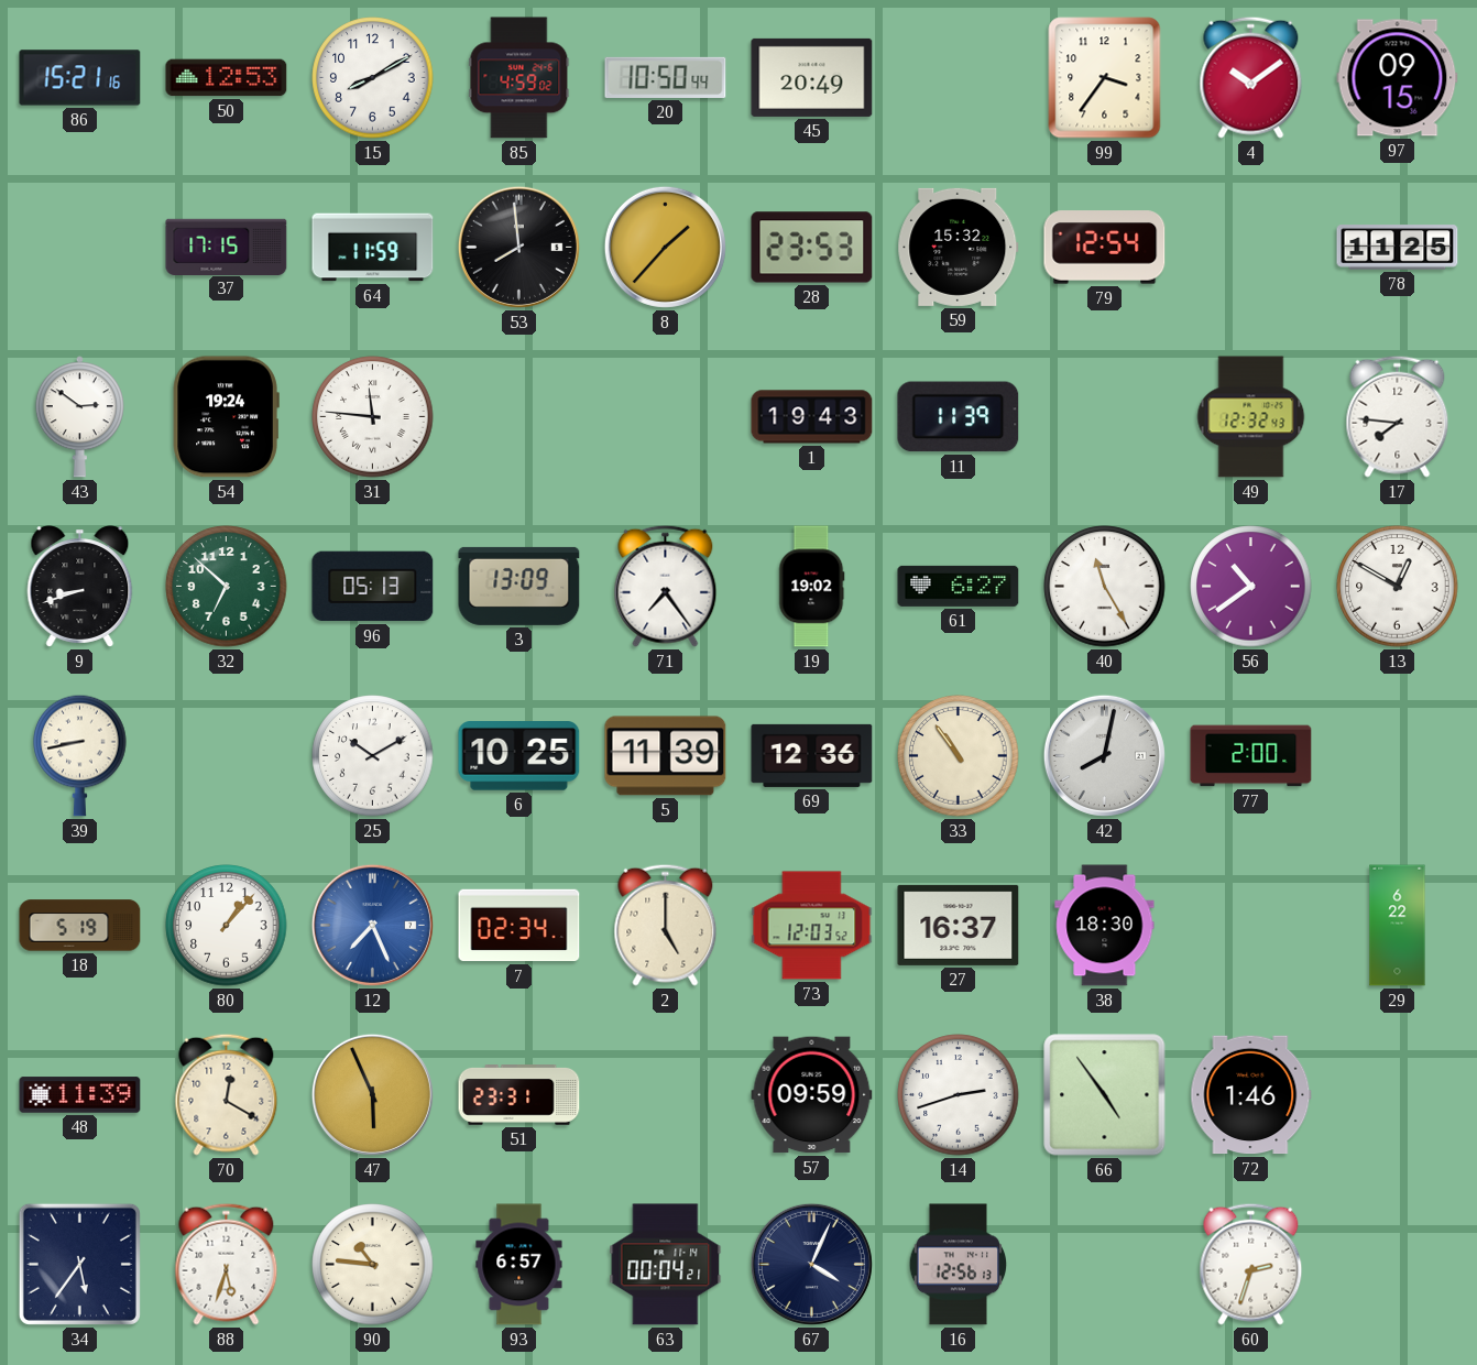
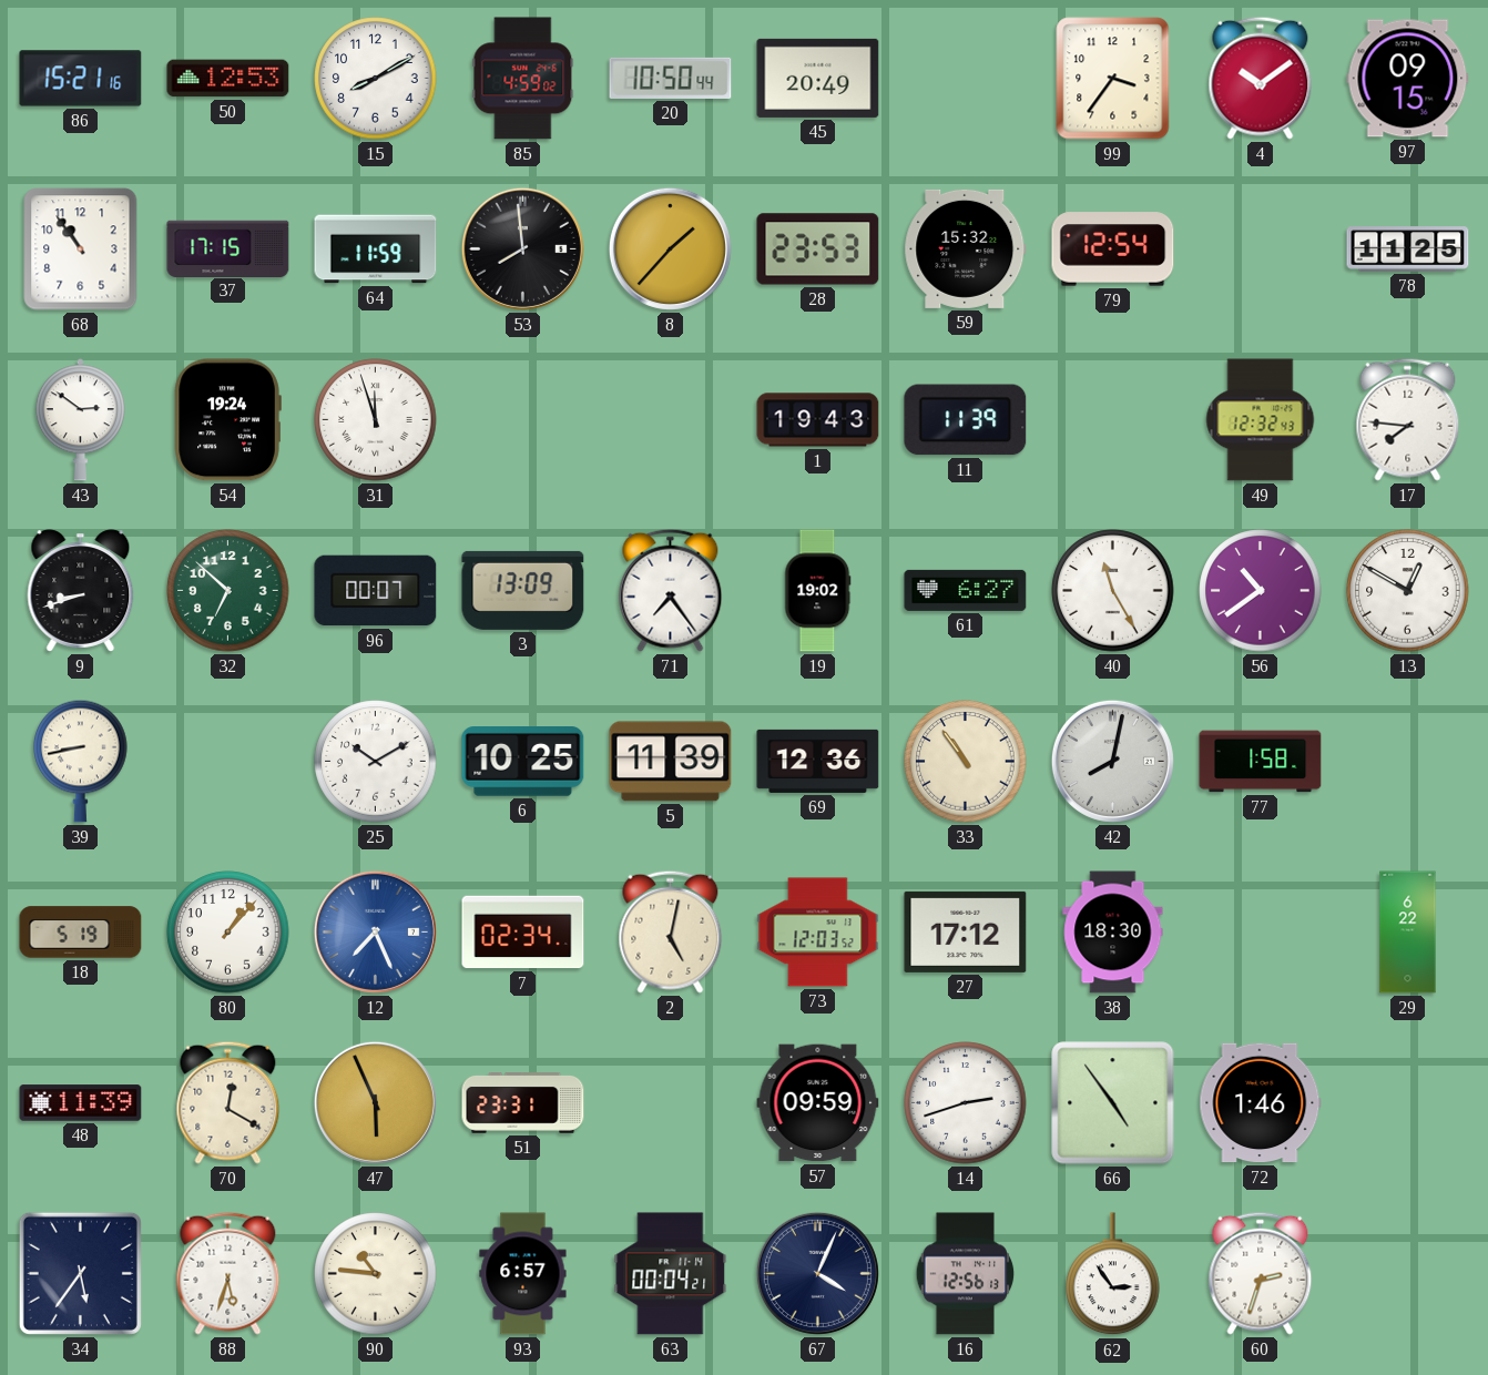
68: none -> 10:54 (81, 249)
31: 11:46 -> 11:57 (376, 420)
96: 05:13 -> 00:07 (376, 591)
77: 2:00 -> 1:58 (1261, 762)
2: 5:00 -> 5:02 (671, 931)
27: 16:37 -> 17:12 (966, 931)
62: none -> 2:54 (1113, 1274)
